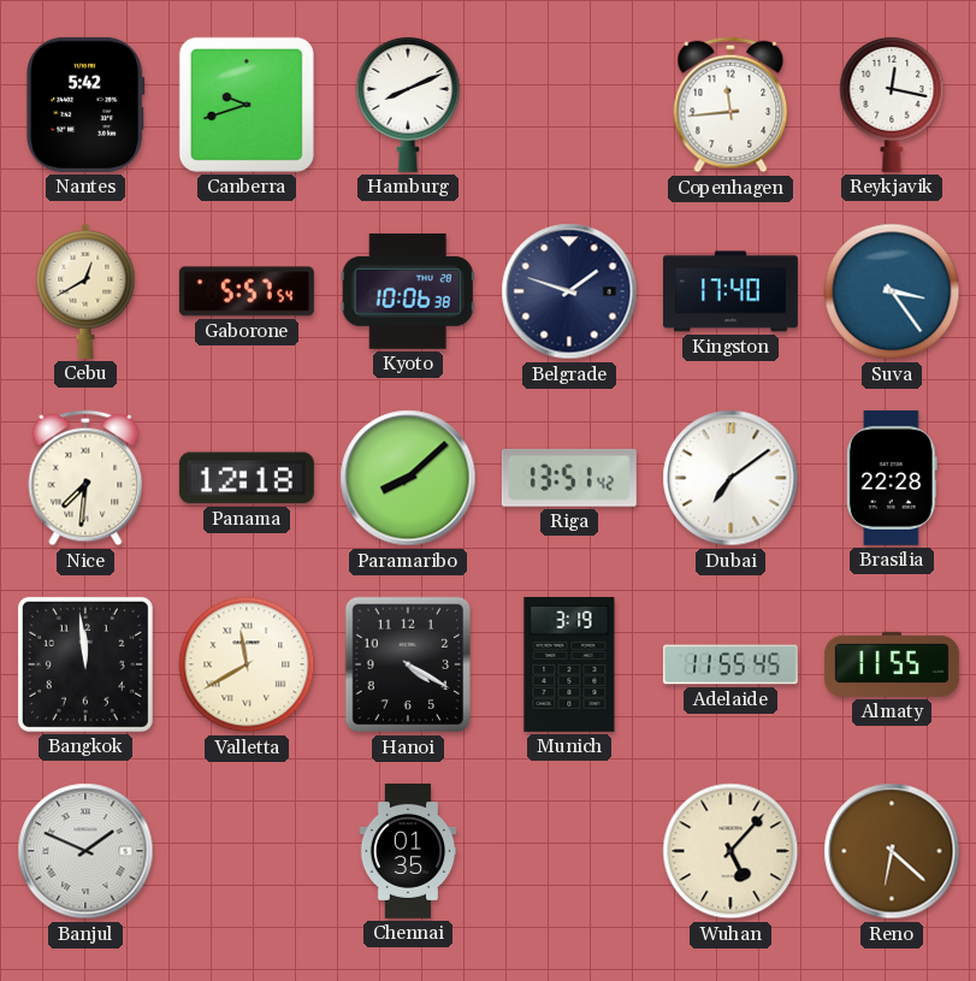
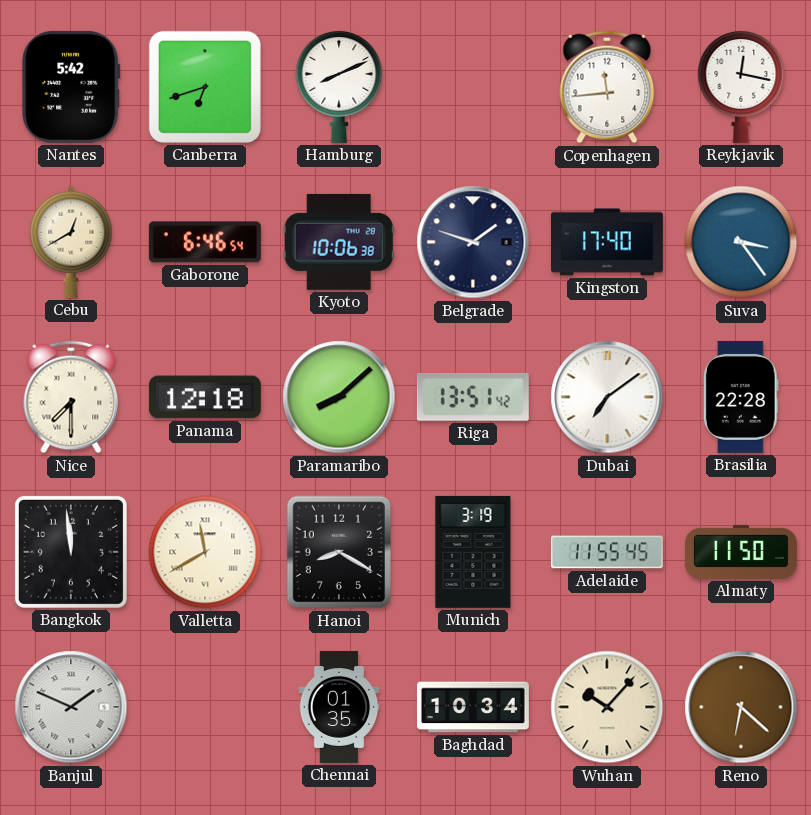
Canberra: 9:42 -> 6:42 (205, 87)
Gaborone: 5:57 -> 6:46 (205, 242)
Nice: 7:31 -> 7:30 (71, 397)
Hanoi: 4:20 -> 8:20 (339, 552)
Almaty: 11:55 -> 11:50 (741, 552)
Baghdad: none -> 10:34 (473, 707)
Wuhan: 5:07 -> 10:07 (607, 707)
